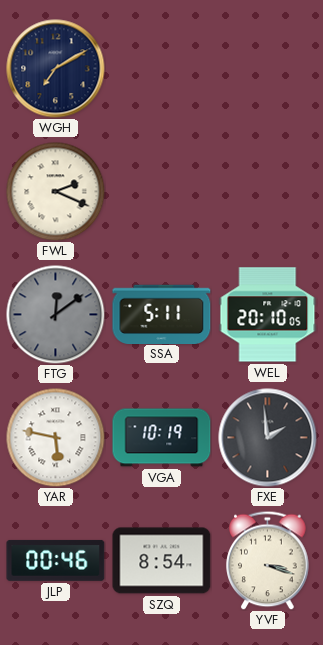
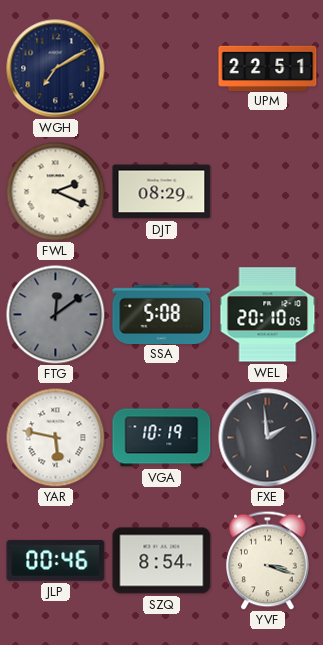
UPM: none -> 22:51 (268, 68)
DJT: none -> 08:29 (162, 192)
SSA: 5:11 -> 5:08 (162, 314)
